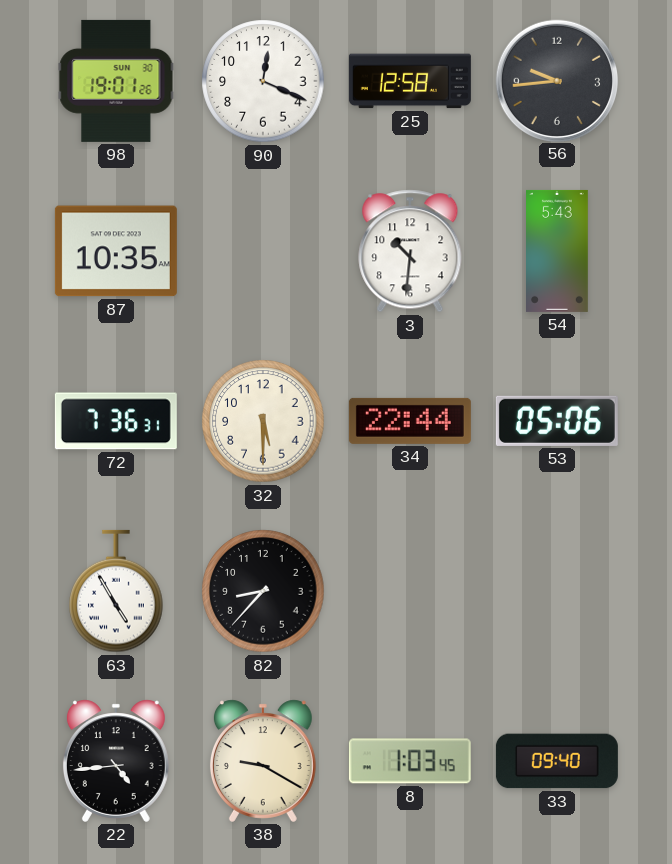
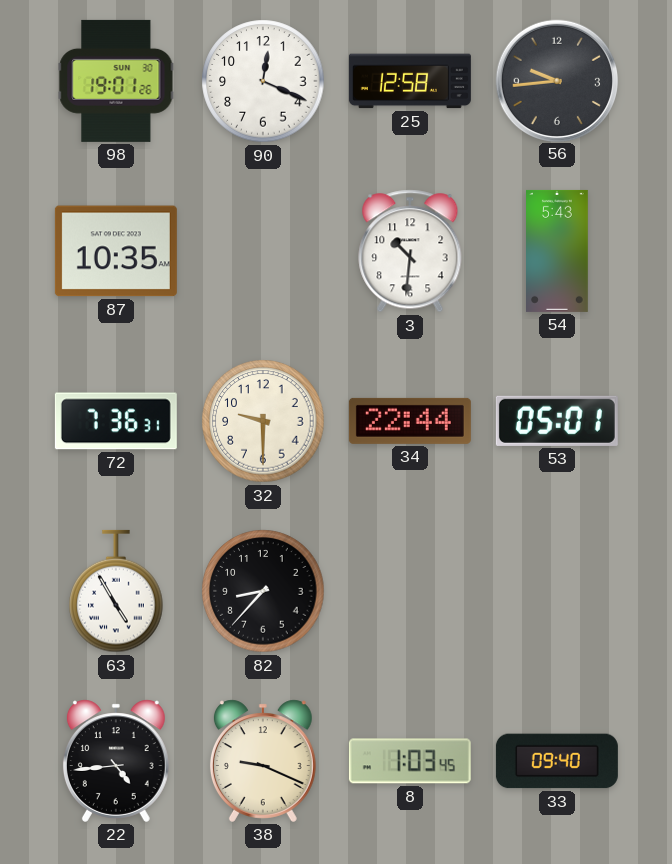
32: 5:30 -> 9:30 (263, 421)
53: 05:06 -> 05:01 (557, 421)
38: 9:20 -> 9:19 (263, 761)
